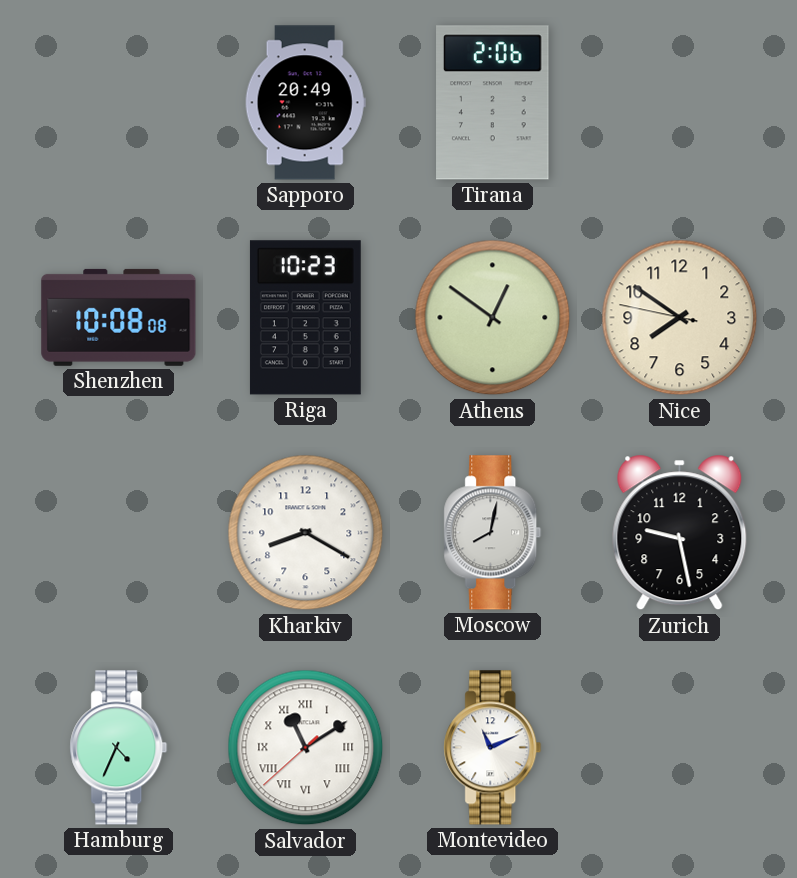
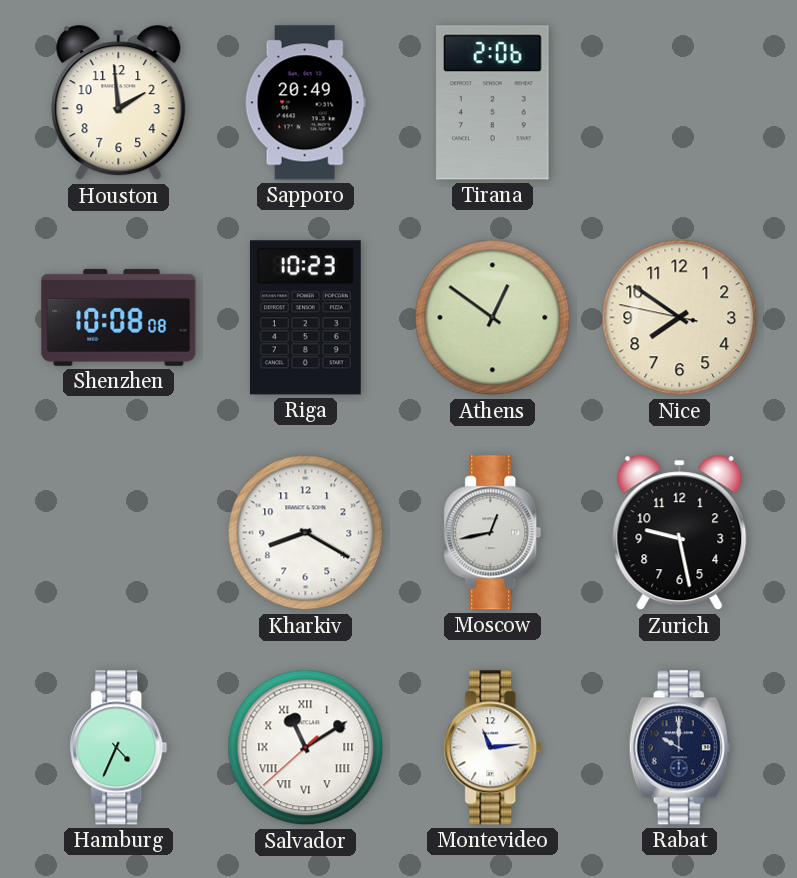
Houston: none -> 1:59 (119, 103)
Moscow: 8:02 -> 12:43 (493, 533)
Montevideo: 11:11 -> 11:14 (493, 748)
Rabat: none -> 10:00 (679, 748)
